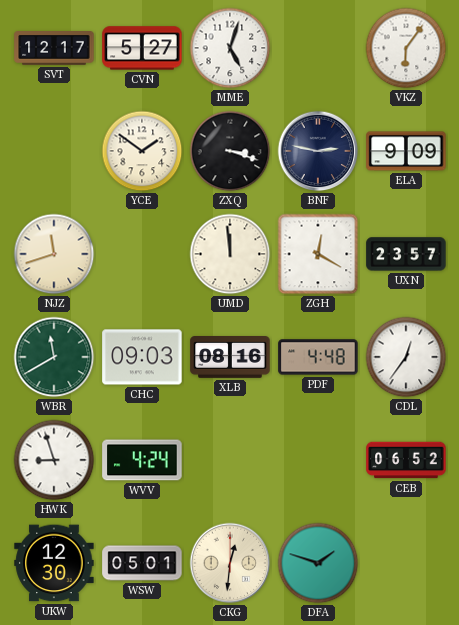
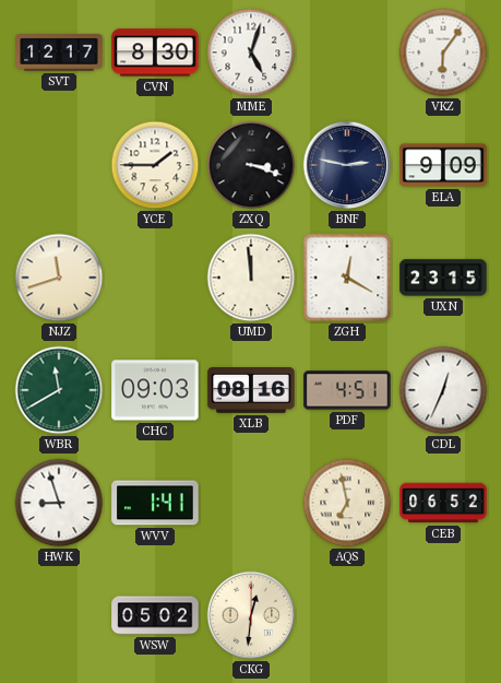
CVN: 5:27 -> 8:30 (155, 52)
YCE: 1:51 -> 1:45 (155, 165)
UXN: 23:57 -> 23:15 (443, 278)
PDF: 4:48 -> 4:51 (347, 390)
CDL: 12:36 -> 12:34 (443, 390)
WVV: 4:24 -> 1:41 (155, 503)
AQS: none -> 6:58 (347, 503)
UKW: 12:30 -> none (54, 563)
WSW: 05:01 -> 05:02 (155, 615)
DFA: 1:48 -> none (318, 563)
